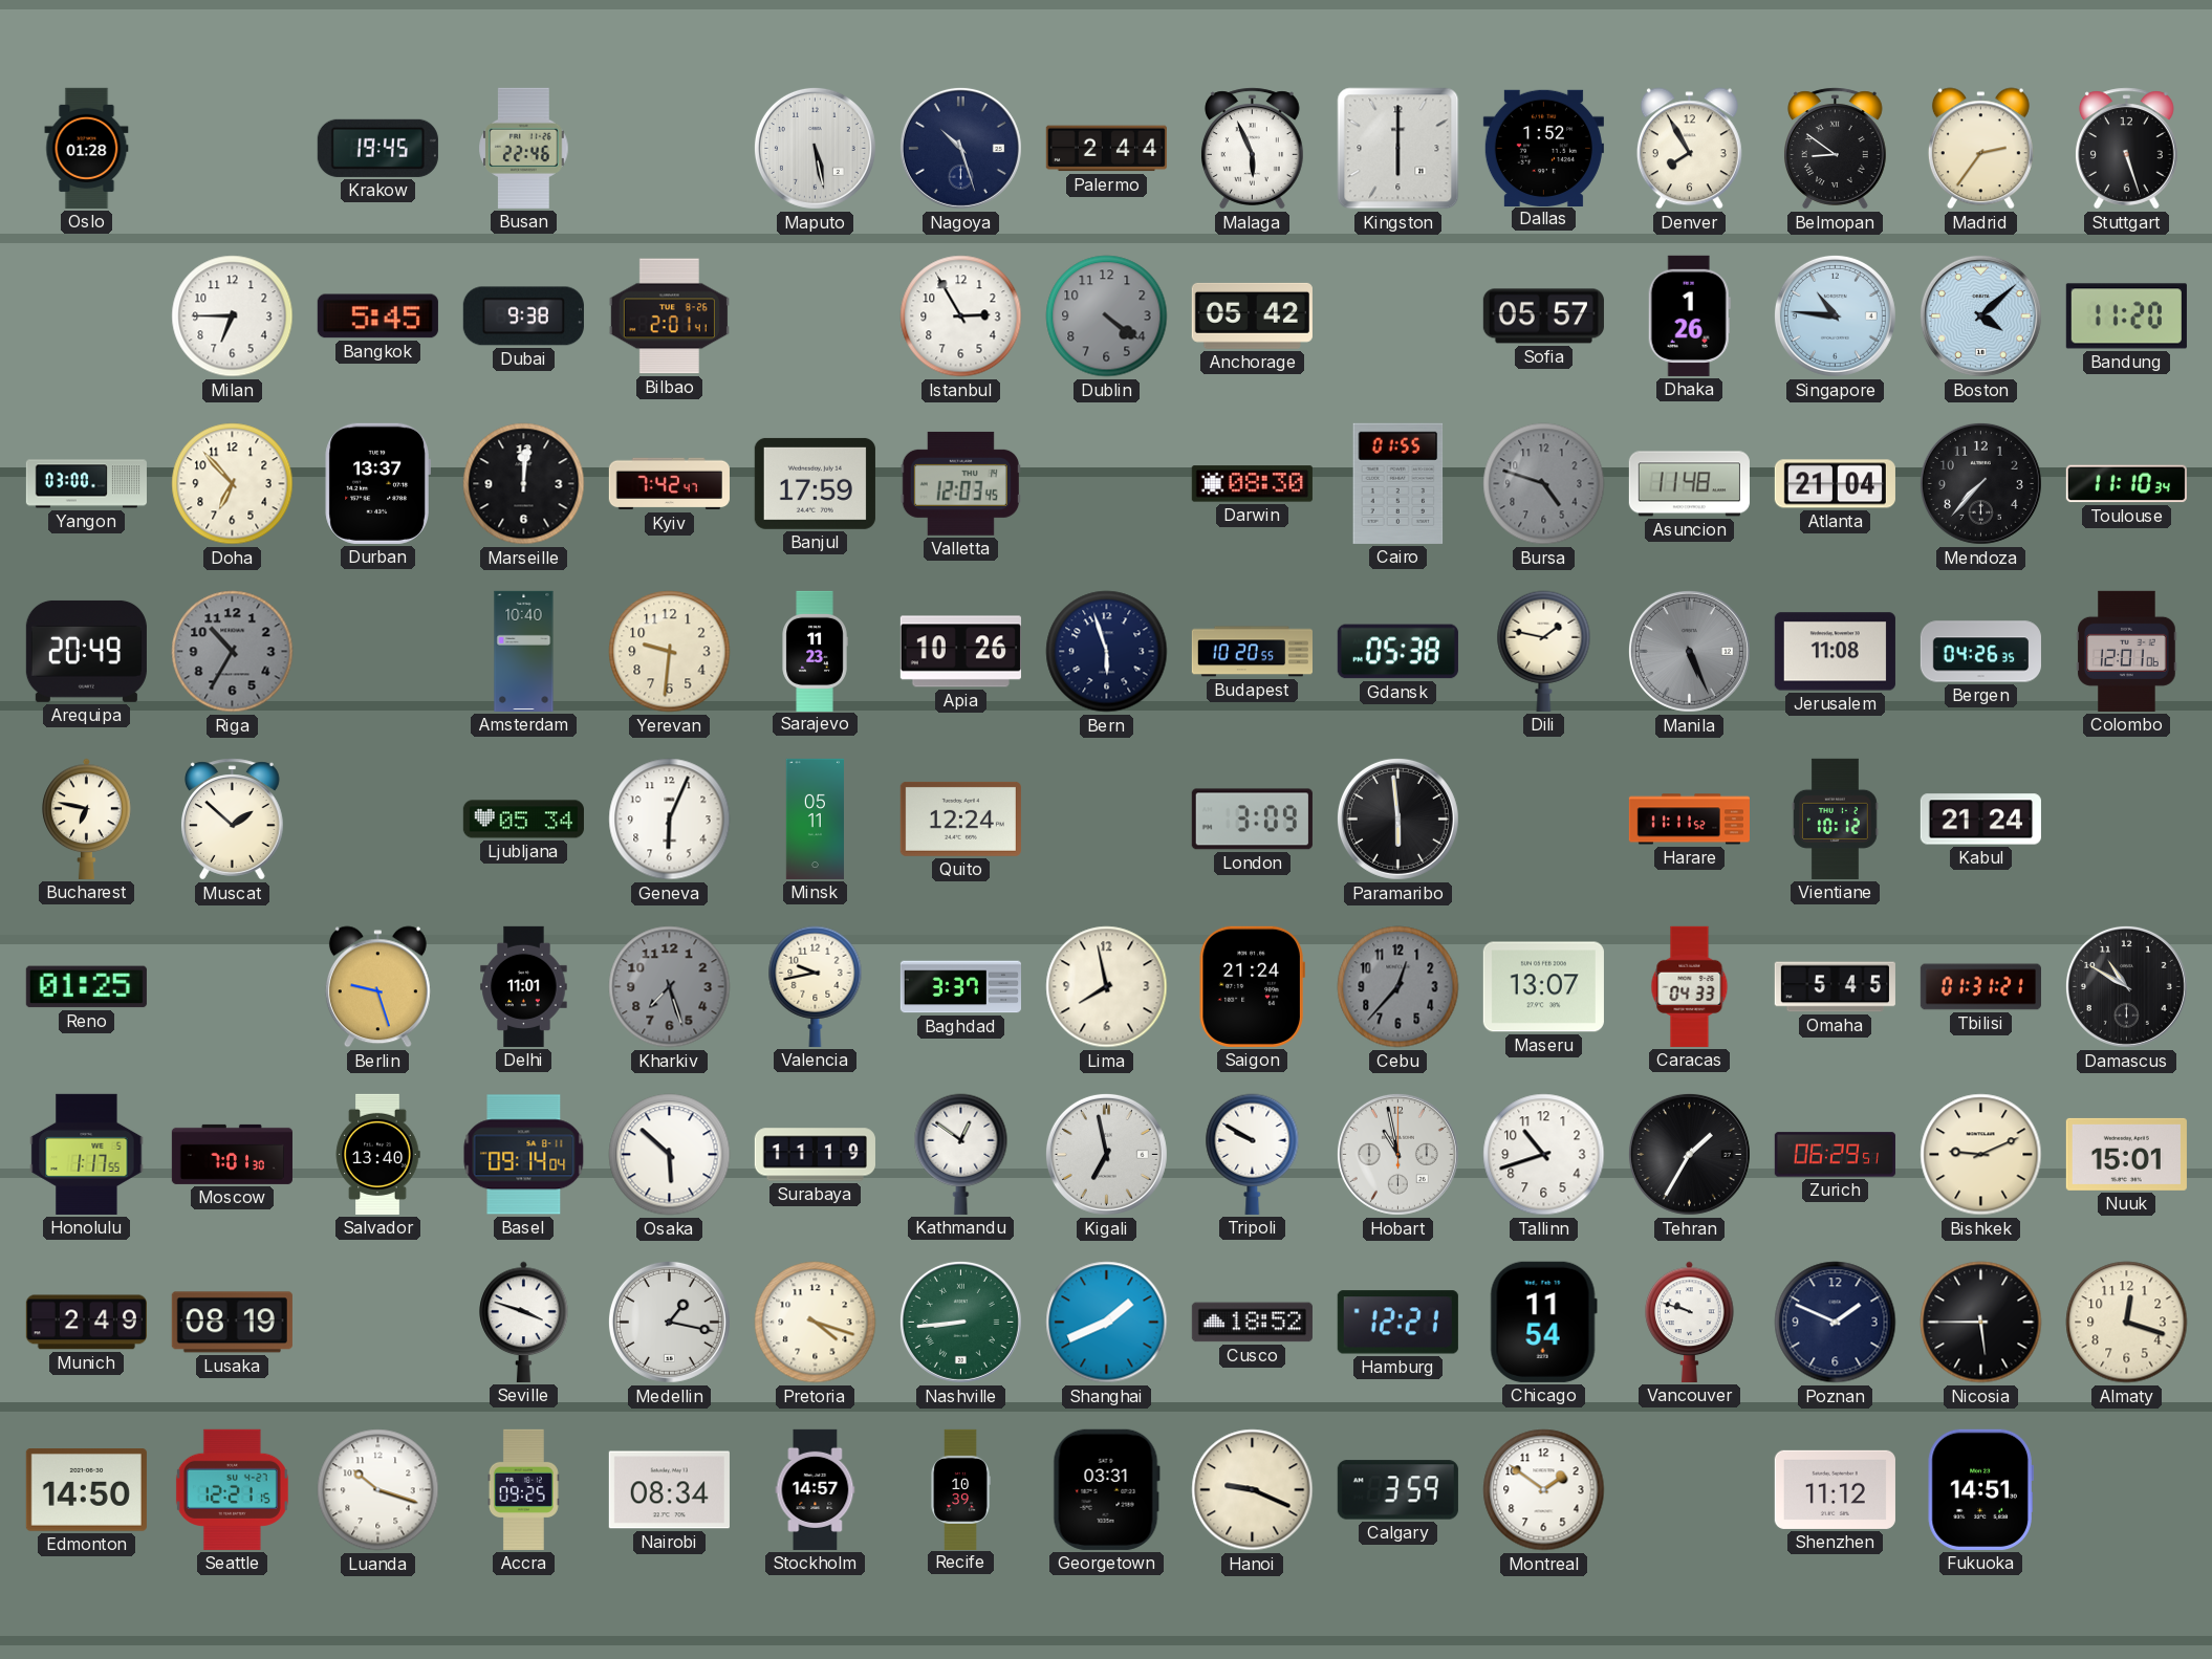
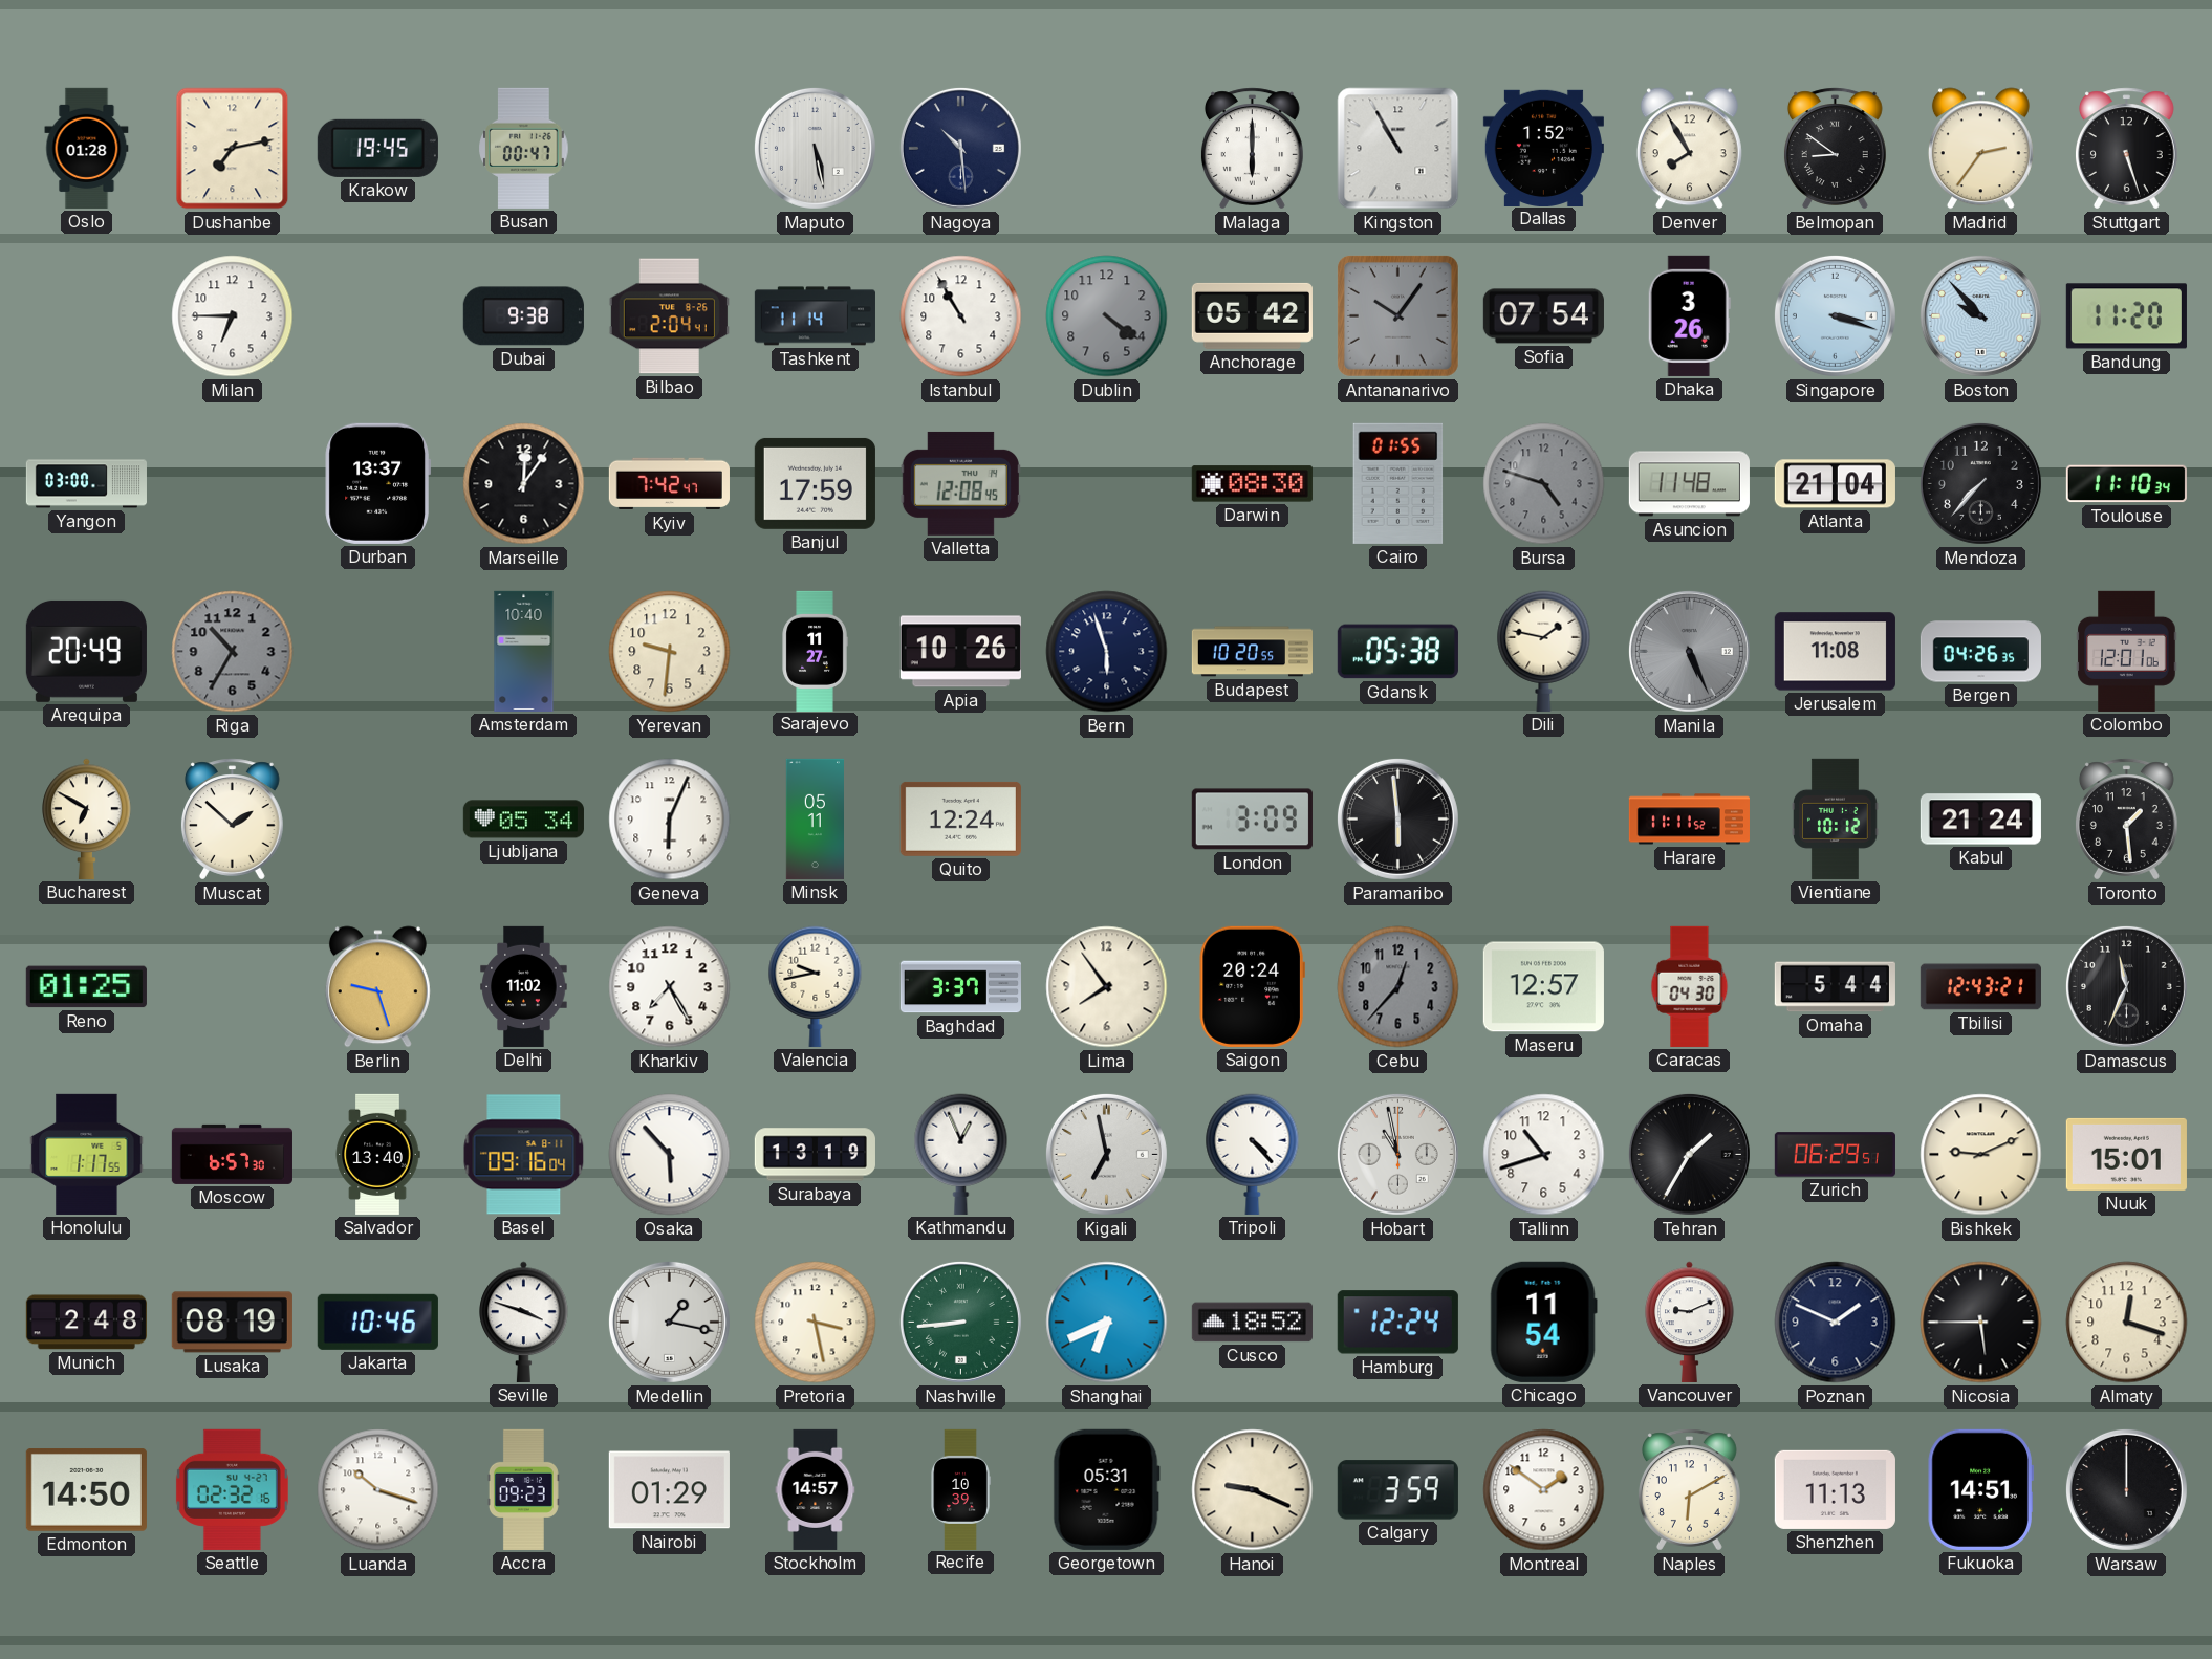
Dushanbe: none -> 7:13 (233, 149)
Busan: 22:46 -> 00:47 (524, 148)
Nagoya: 10:27 -> 10:29 (960, 148)
Palermo: 2:44 -> none (1106, 149)
Malaga: 5:56 -> 6:00 (1252, 149)
Kingston: 6:00 -> 10:55 (1398, 149)
Bangkok: 5:45 -> none (377, 316)
Bilbao: 2:01 -> 2:04 (669, 316)
Tashkent: none -> 11:14 (815, 316)
Istanbul: 2:55 -> 10:55 (961, 316)
Antananarivo: none -> 10:06 (1397, 315)
Sofia: 05:57 -> 07:54 (1543, 316)
Dhaka: 1:26 -> 3:26 (1689, 315)
Singapore: 10:46 -> 3:18 (1835, 315)
Boston: 4:08 -> 9:53 (1980, 315)
Doha: 6:53 -> none (233, 484)
Marseille: 12:01 -> 12:06 (524, 484)
Valletta: 12:03 -> 12:08 (960, 483)
Sarajevo: 11:23 -> 11:27 (815, 651)
Bucharest: 6:47 -> 6:50 (87, 818)
Toronto: none -> 1:29 (2126, 820)
Delhi: 11:01 -> 11:02 (524, 986)
Kharkiv: 7:27 -> 7:25 (670, 987)
Kharkiv dial: grey -> white (670, 987)
Lima: 7:58 -> 7:54 (1107, 987)
Saigon: 21:24 -> 20:24 (1252, 986)
Maseru: 13:07 -> 12:57 (1543, 987)
Caracas: 04:33 -> 04:30 (1690, 986)
Omaha: 5:45 -> 5:44 (1835, 987)
Tbilisi: 01:31 -> 12:43 (1980, 987)
Damascus: 10:50 -> 11:34 (2126, 986)
Moscow: 7:01 -> 6:57 (232, 1154)
Basel: 09:14 -> 09:16 (524, 1155)
Osaka: 5:52 -> 5:53 (670, 1155)
Surabaya: 11:19 -> 13:19 (815, 1155)
Kathmandu: 12:51 -> 12:56 (961, 1154)
Tripoli: 9:50 -> 4:23 (1253, 1154)
Munich: 2:49 -> 2:48 (86, 1323)
Jakarta: none -> 10:46 (377, 1322)
Pretoria: 4:18 -> 3:28 (816, 1323)
Shanghai: 1:41 -> 6:41 (1107, 1323)
Hamburg: 12:21 -> 12:24 (1397, 1323)
Vancouver: 9:48 -> 9:11 (1690, 1322)
Seattle: 12:21 -> 02:32 (232, 1489)
Accra: 09:25 -> 09:23 (523, 1489)
Nairobi: 08:34 -> 01:29 (669, 1490)
Georgetown: 03:31 -> 05:31 (1106, 1489)
Naples: none -> 6:10 (1689, 1490)
Shenzhen: 11:12 -> 11:13 (1835, 1489)
Warsaw: none -> 12:00 (2126, 1489)
